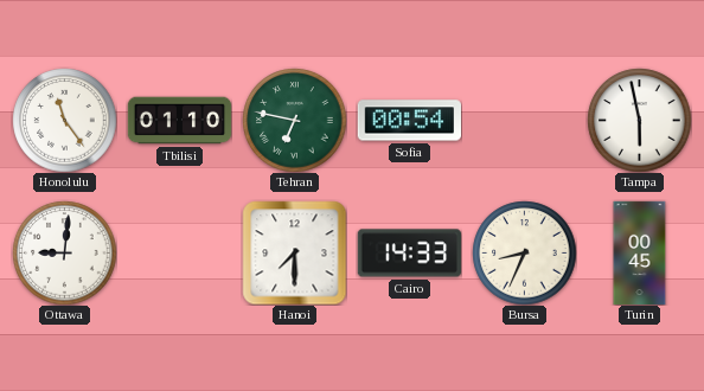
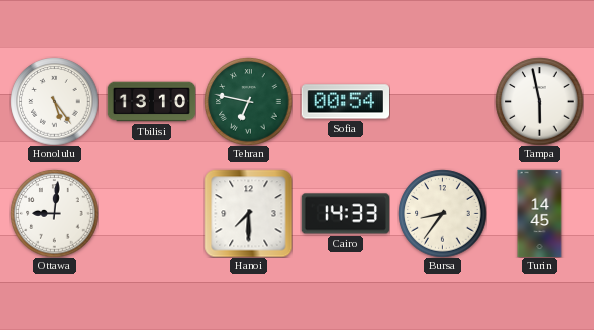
Honolulu: 11:24 -> 5:24 (54, 101)
Tbilisi: 01:10 -> 13:10 (151, 102)
Bursa: 8:34 -> 8:36 (442, 213)
Turin: 00:45 -> 14:45 (540, 213)
